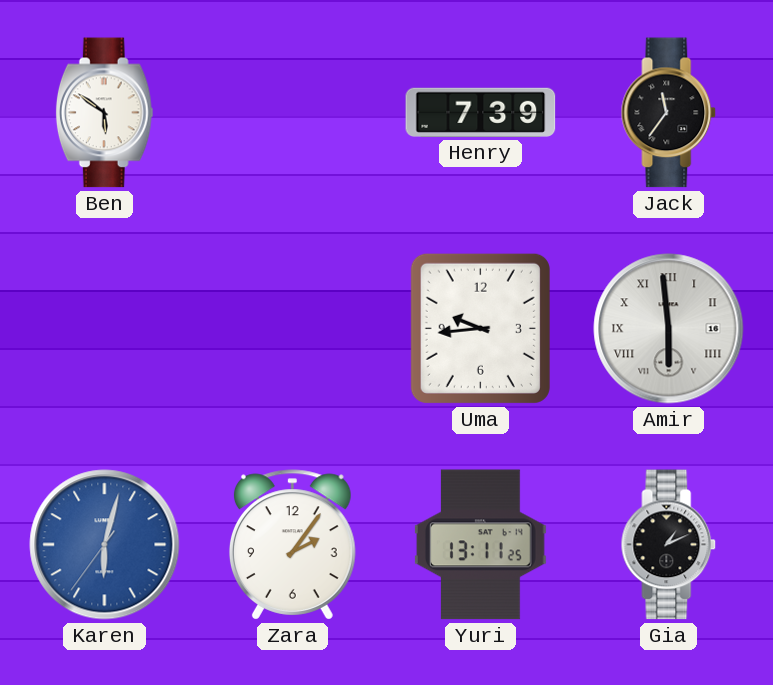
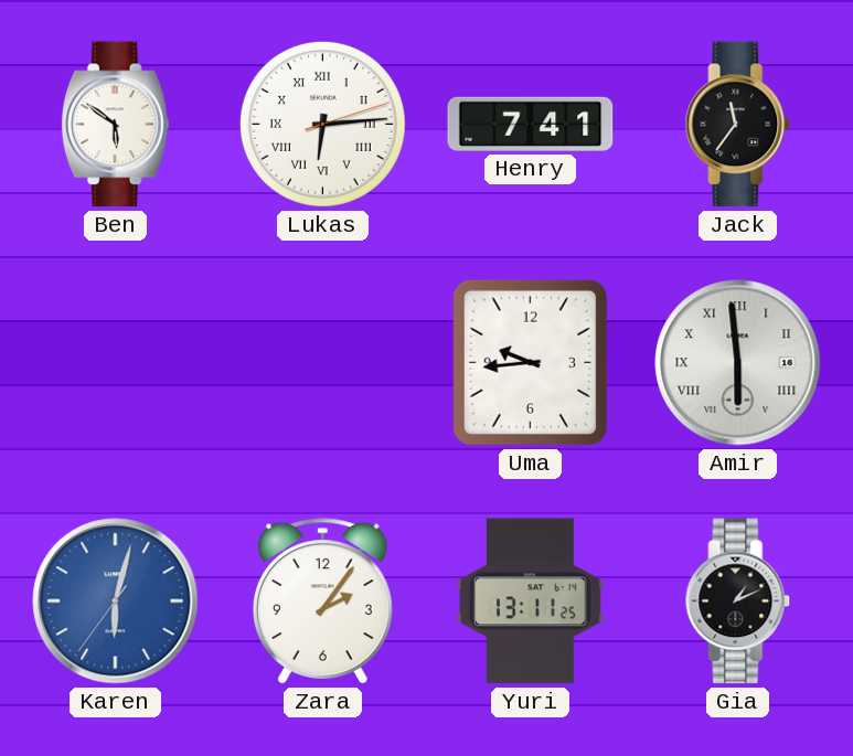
Lukas: none -> 6:14 (322, 124)
Henry: 7:39 -> 7:41 (531, 124)
